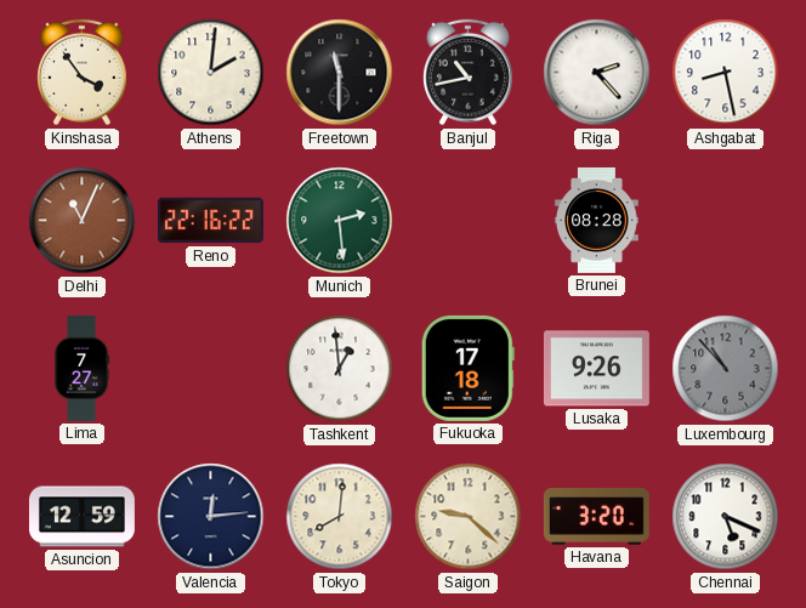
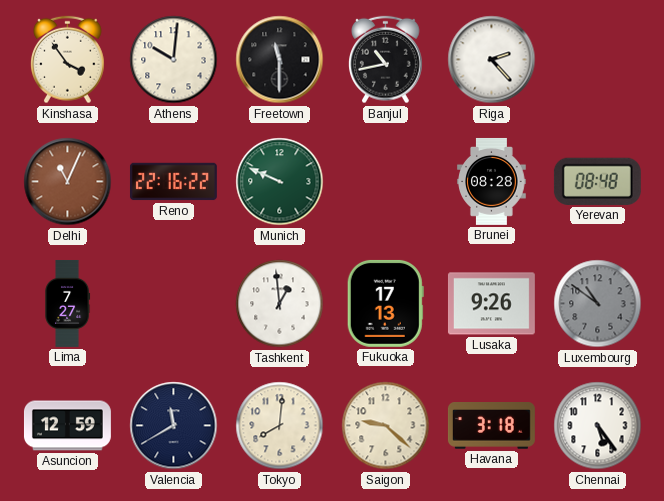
Athens: 2:01 -> 10:01 (174, 60)
Ashgabat: 8:28 -> none (726, 73)
Munich: 2:29 -> 9:49 (280, 182)
Yerevan: none -> 08:48 (597, 181)
Fukuoka: 17:18 -> 17:13 (385, 303)
Luxembourg: 10:53 -> 10:51 (598, 304)
Valencia: 12:14 -> 11:40 (174, 426)
Havana: 3:20 -> 3:18 (491, 426)
Chennai: 5:19 -> 5:24 (598, 426)
